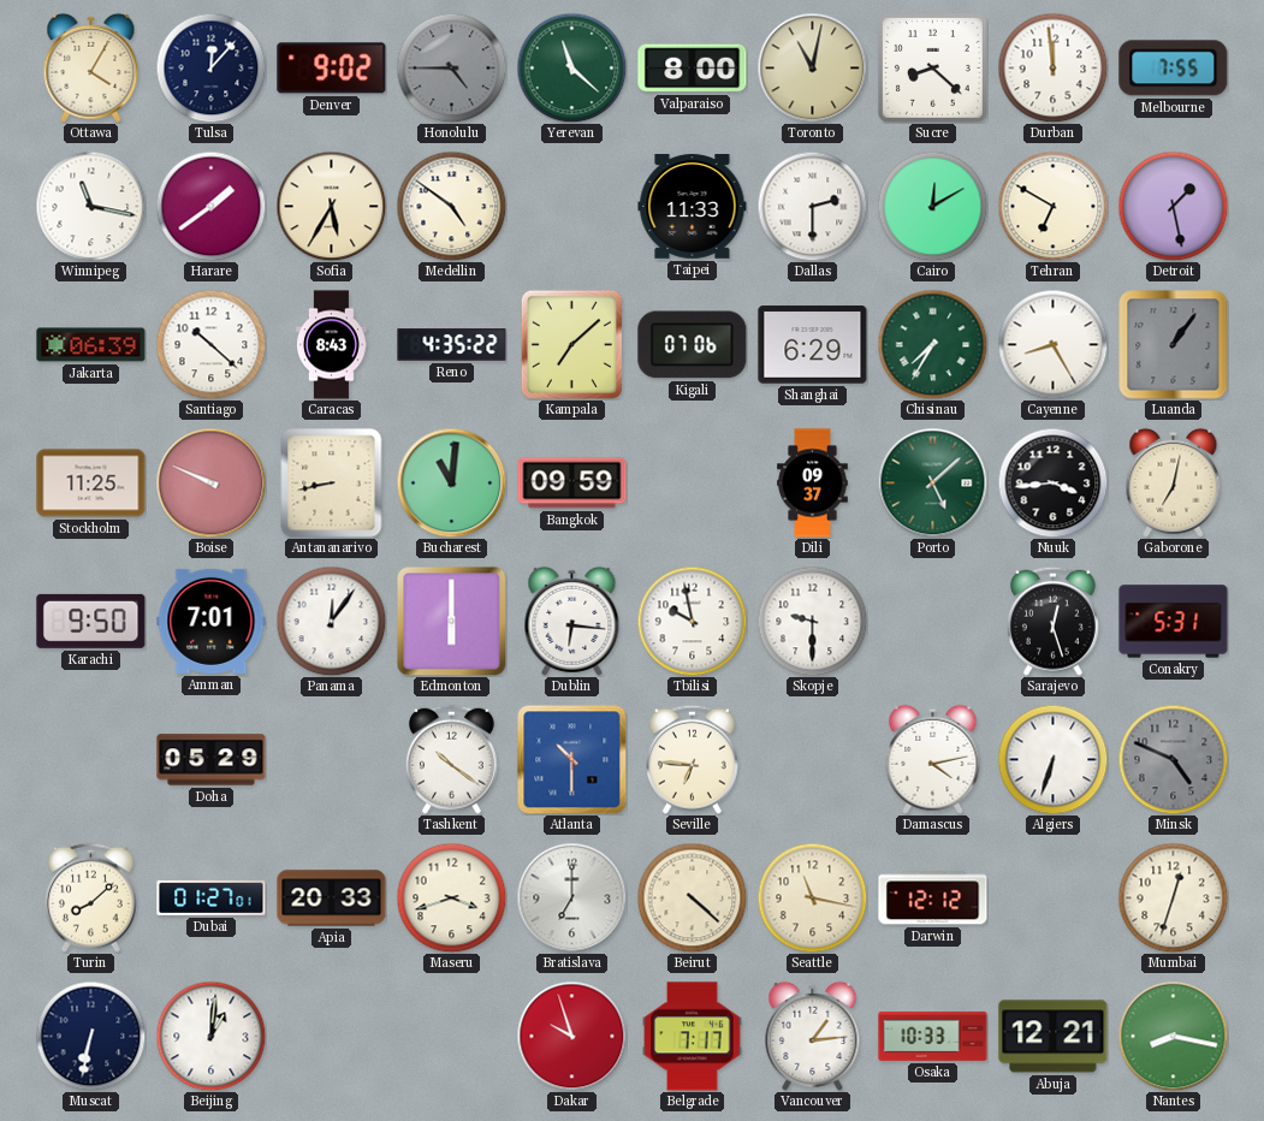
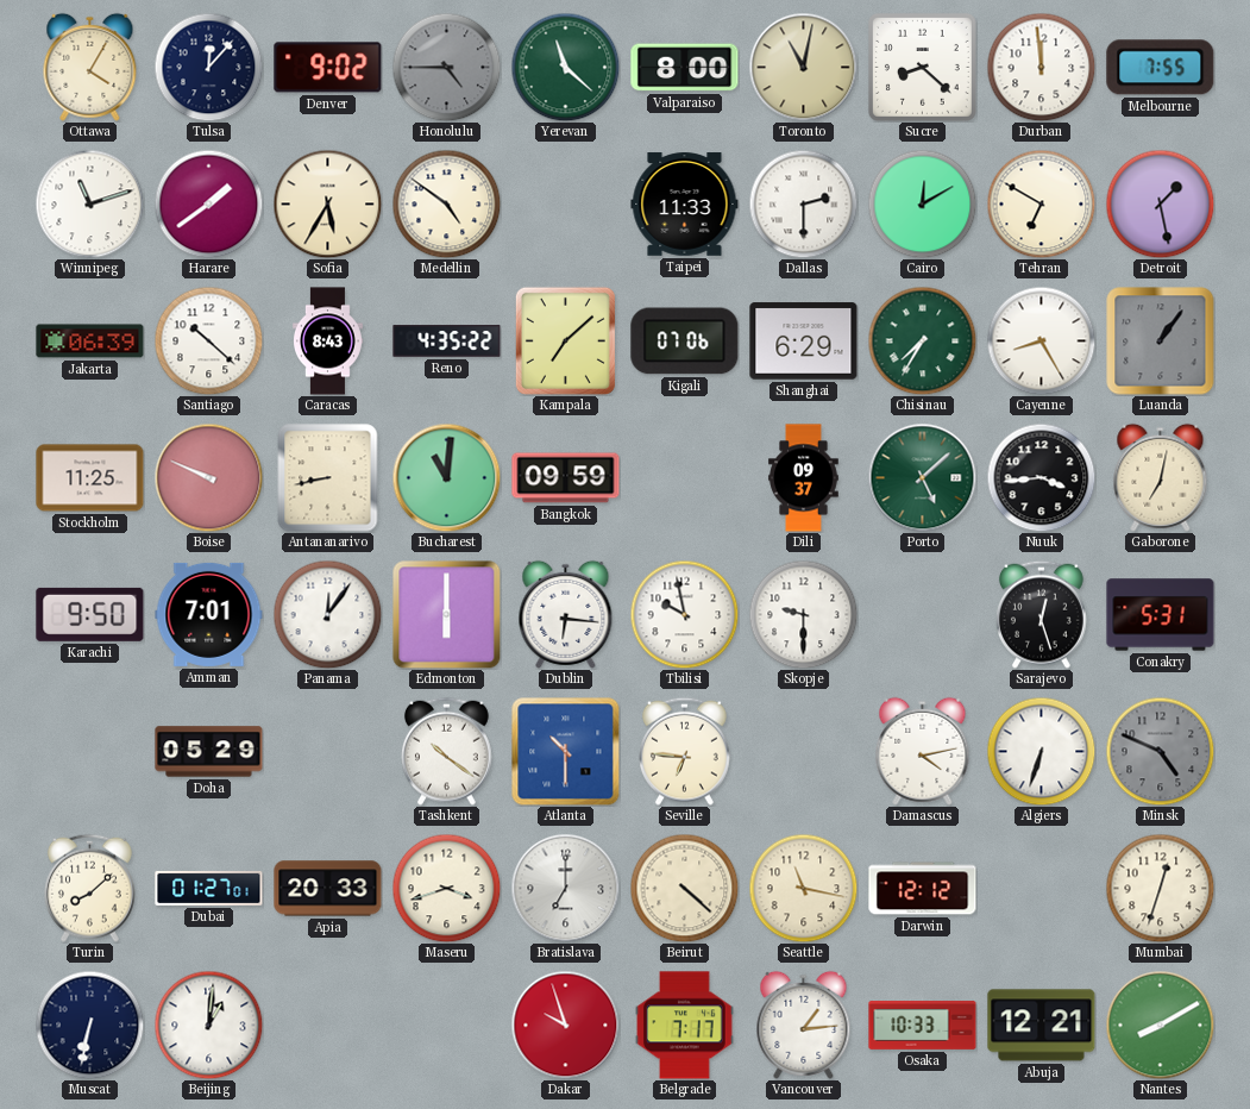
Winnipeg: 11:17 -> 11:12 (89, 203)
Nantes: 8:17 -> 8:10 (1160, 1025)
